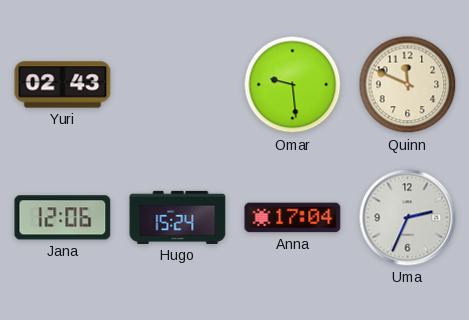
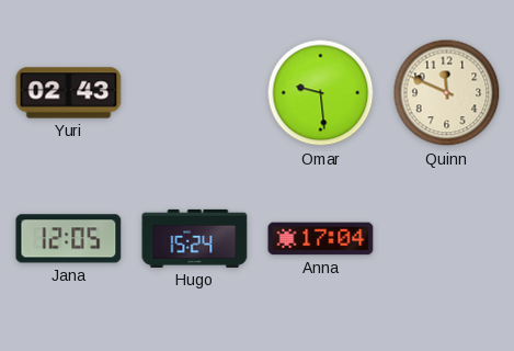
Jana: 12:06 -> 12:05 (69, 239)
Uma: 2:34 -> none (408, 218)
